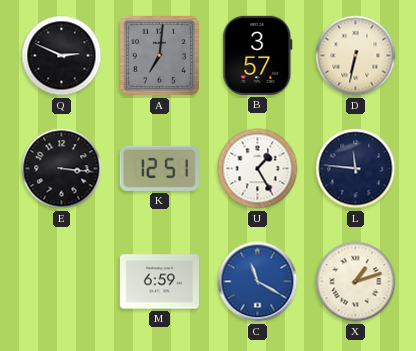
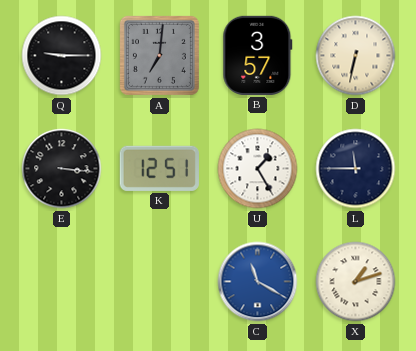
Q: 2:49 -> 9:15 (62, 56)
L: 11:46 -> 11:45 (356, 169)
M: 6:59 -> none (159, 282)
